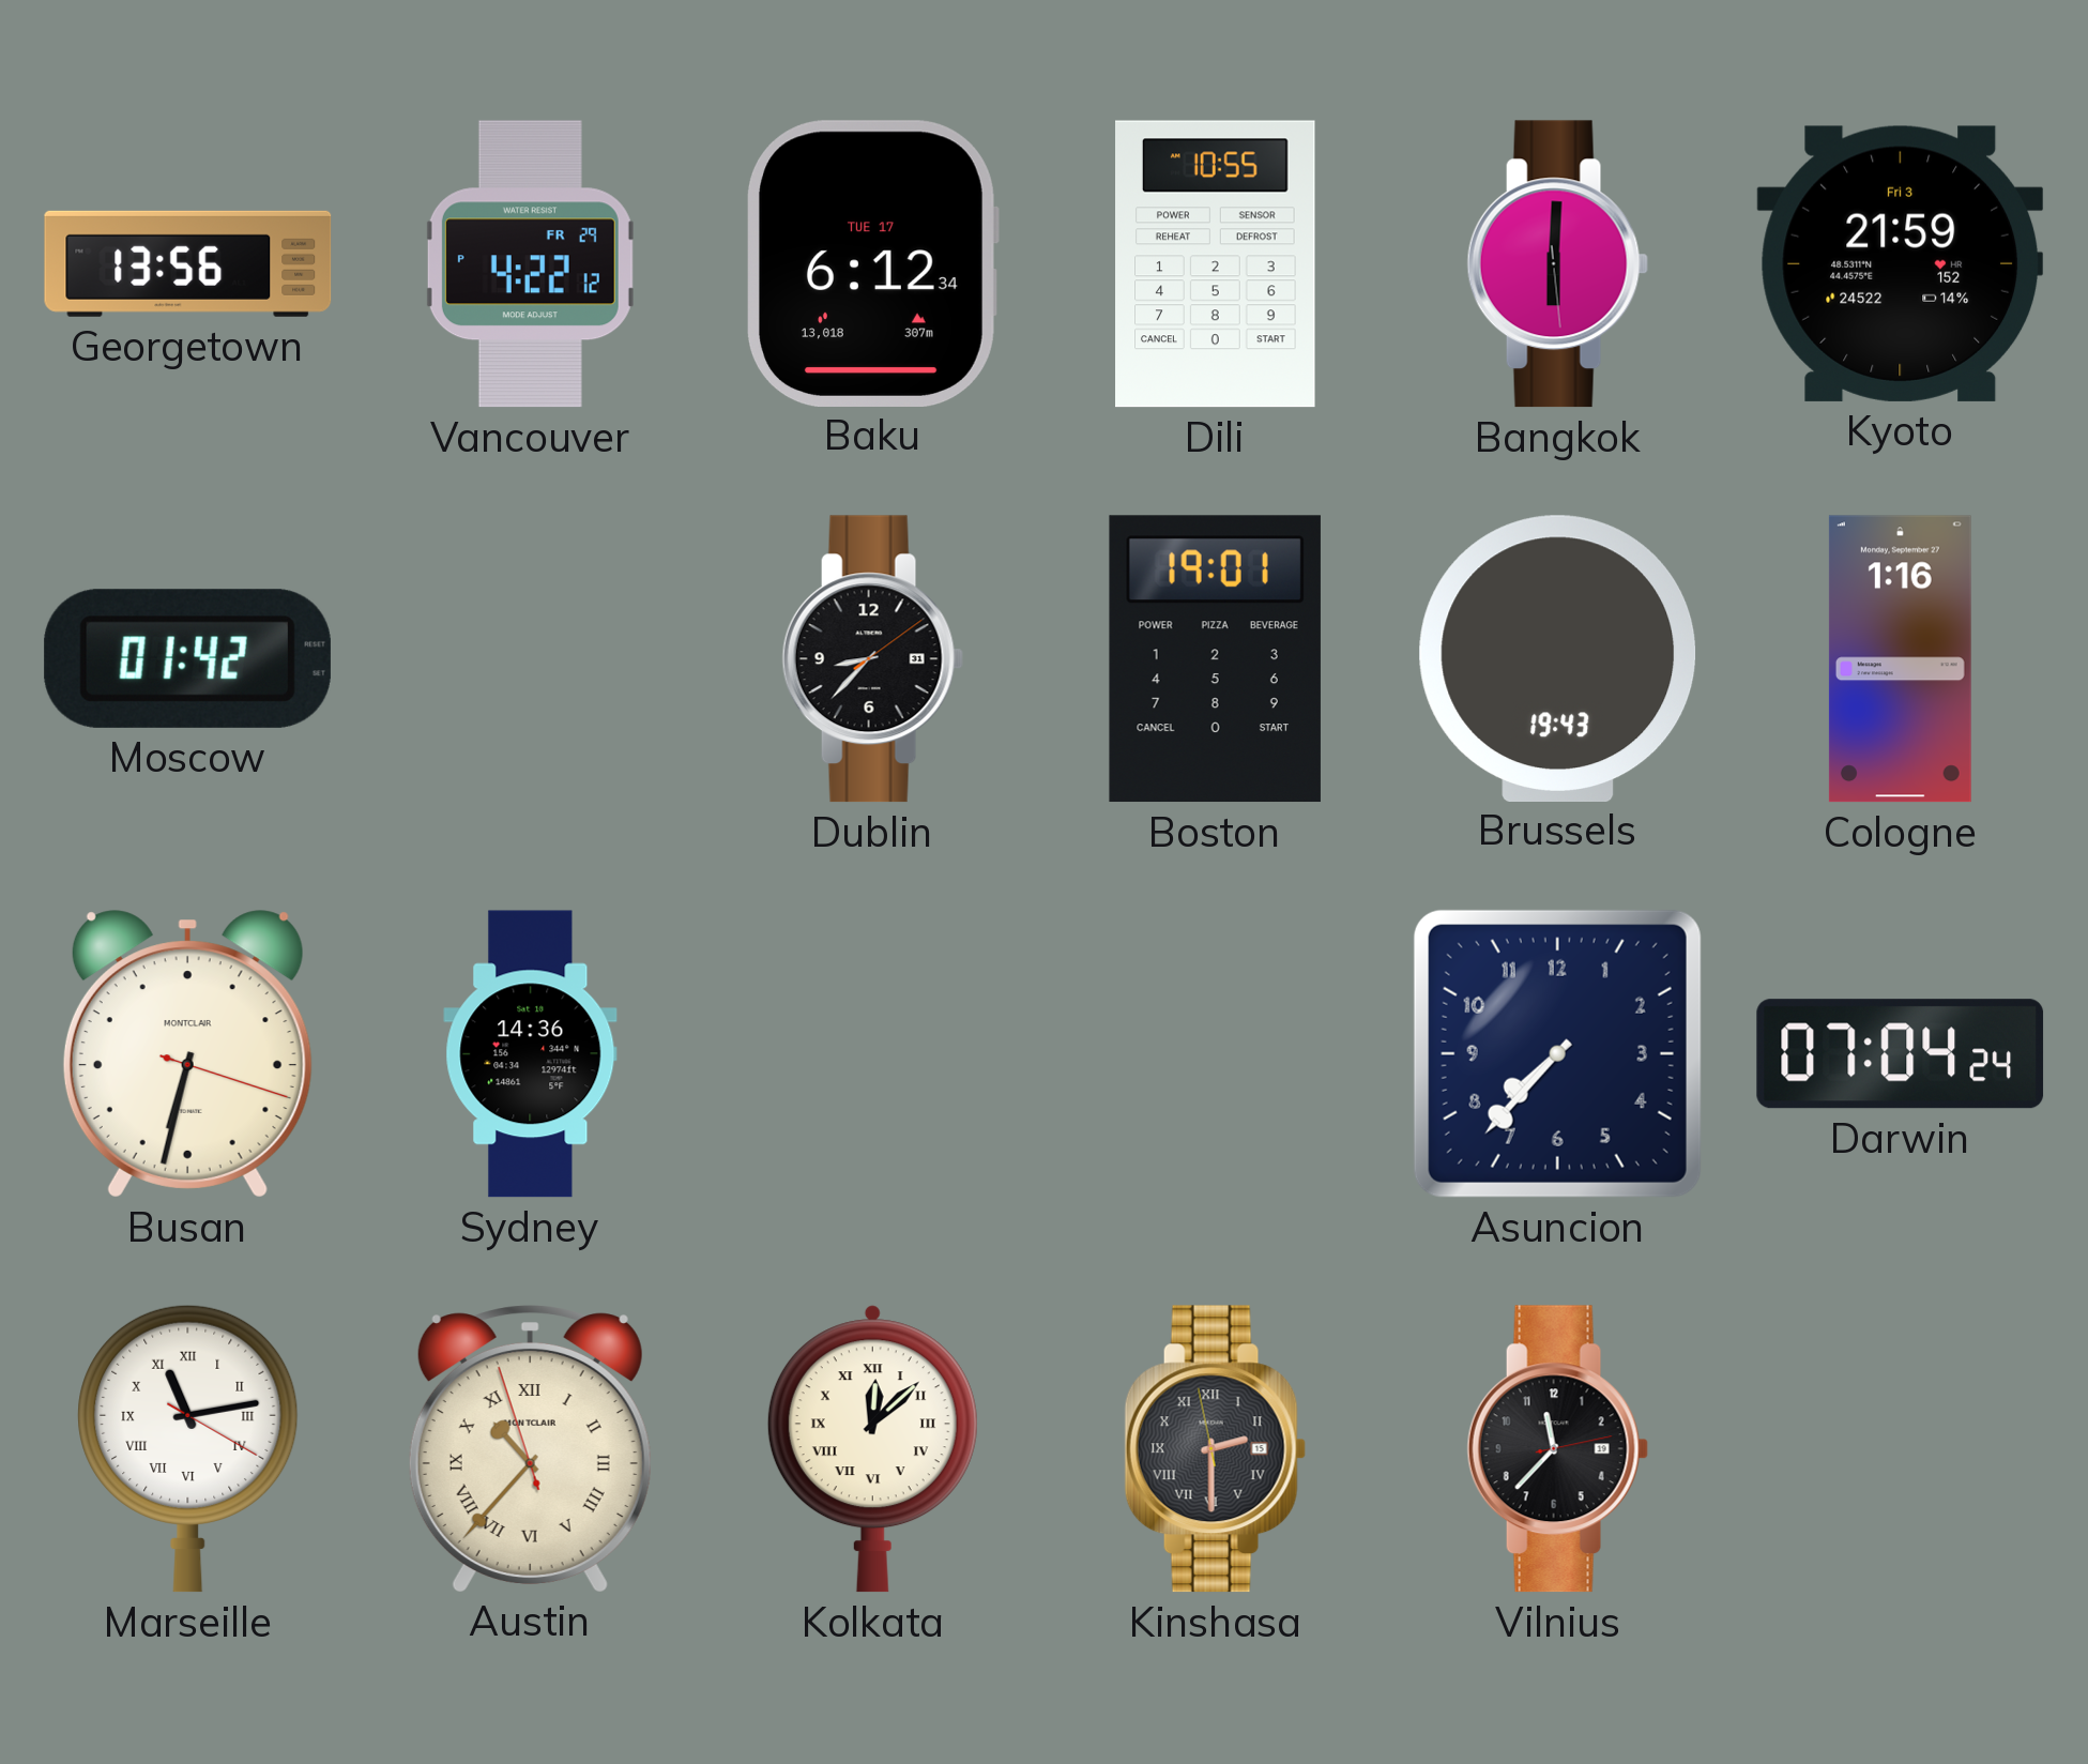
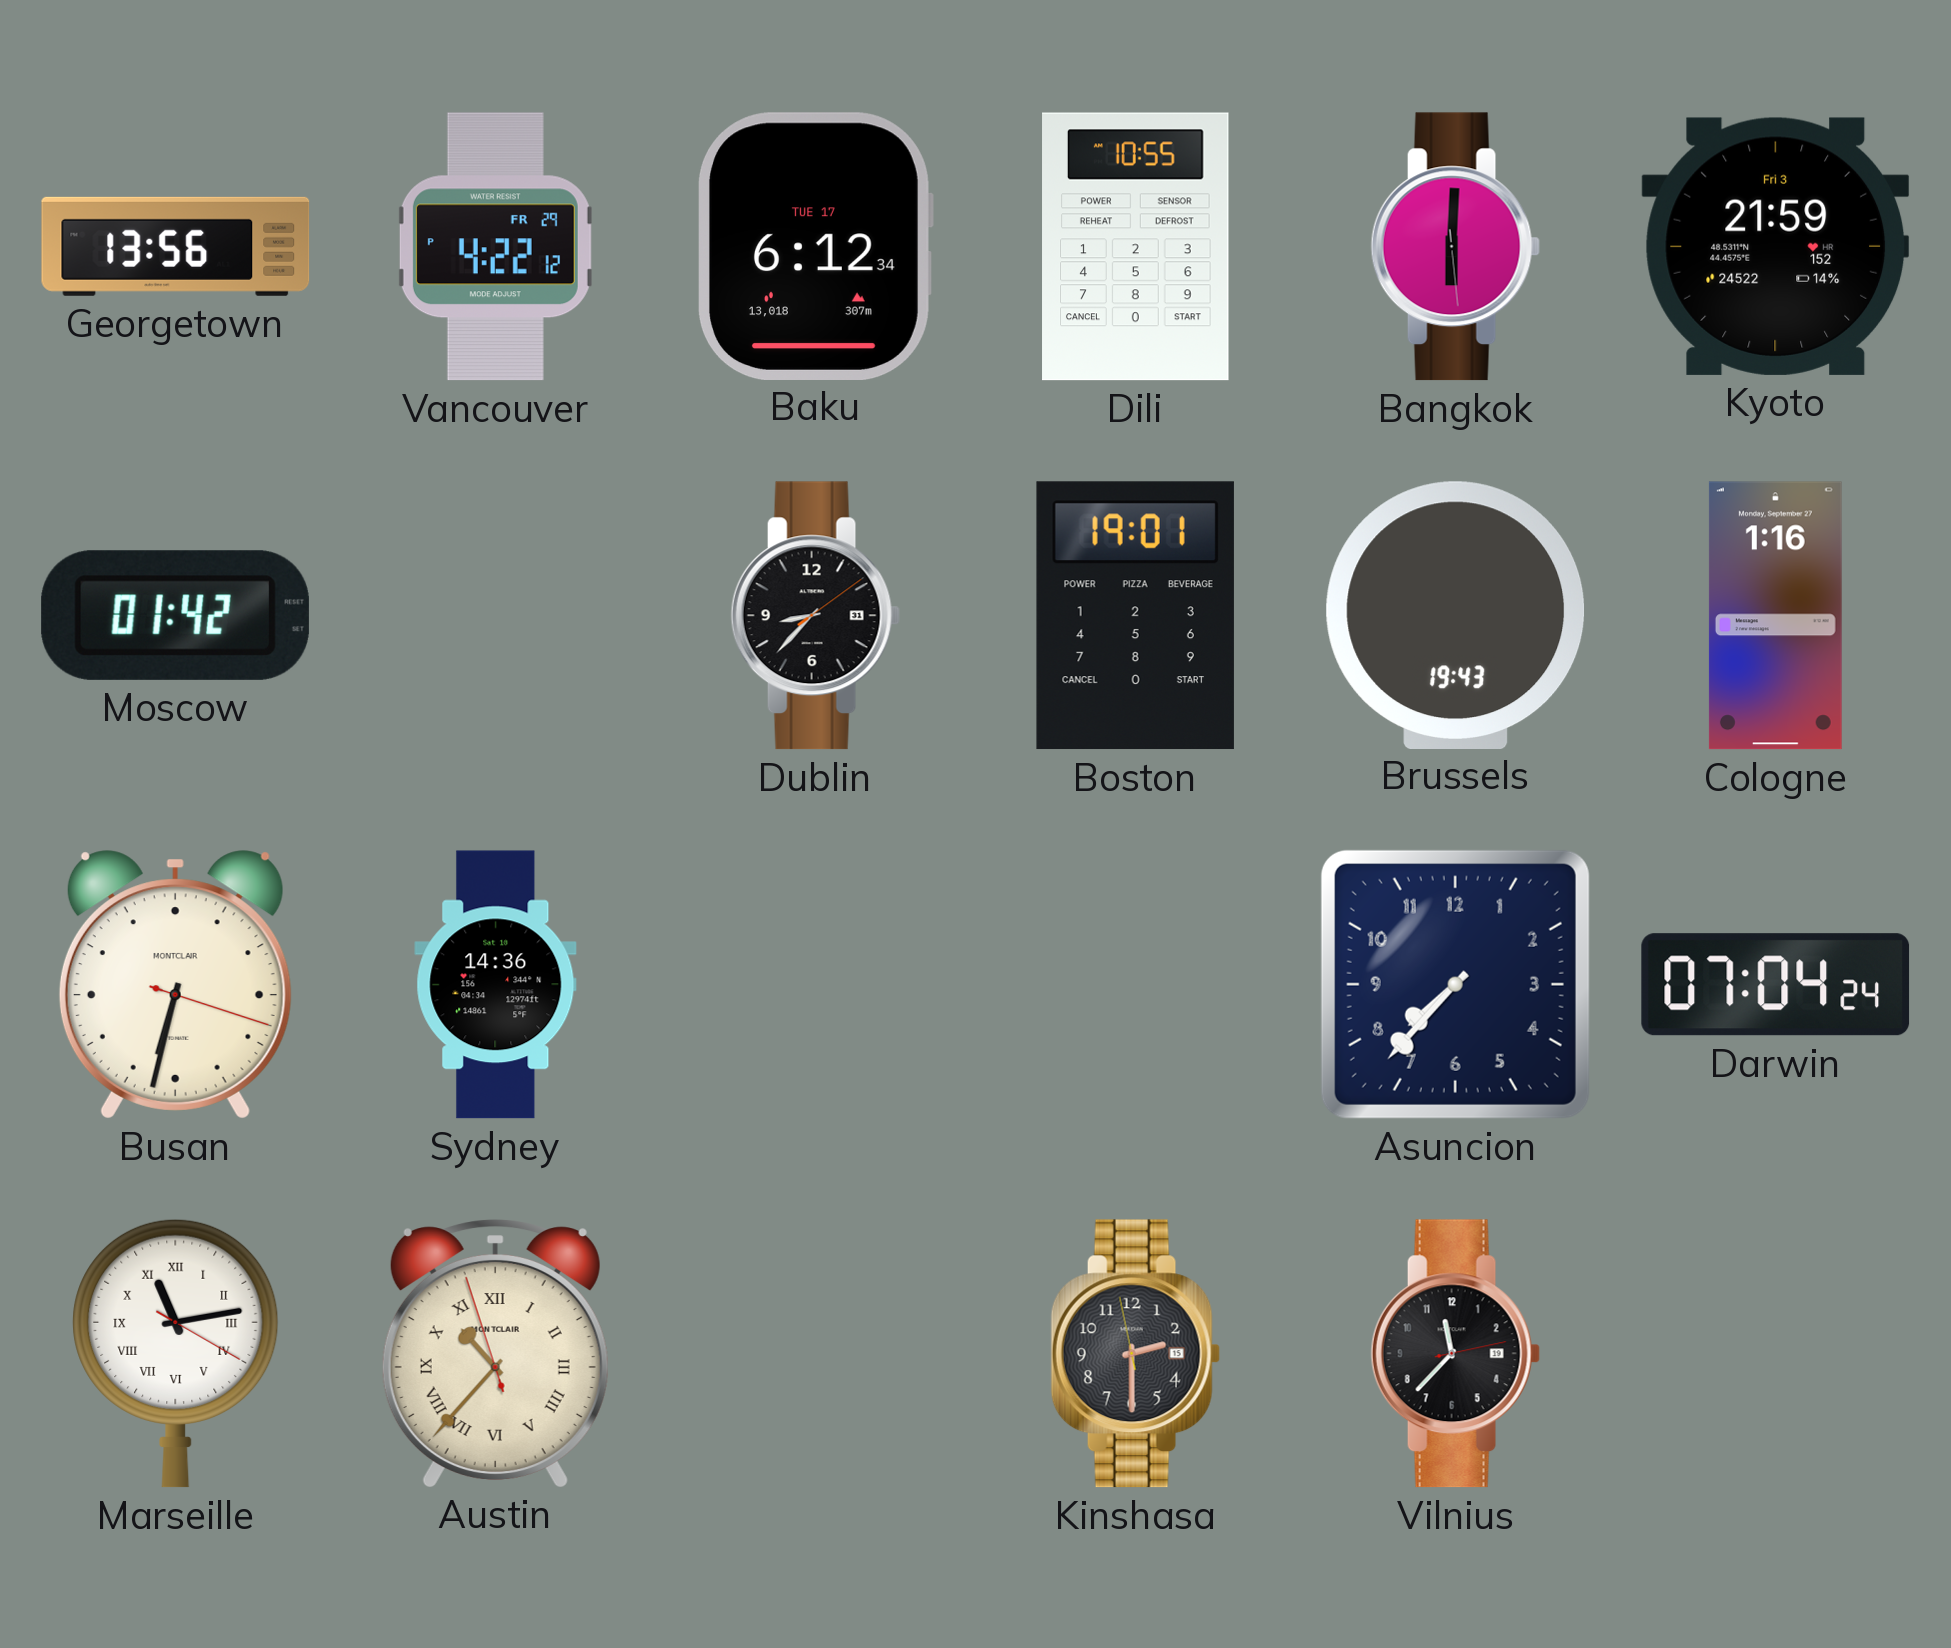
Kolkata: 12:08 -> none (872, 1449)
Kinshasa numerals: Roman -> Arabic (1135, 1354)
